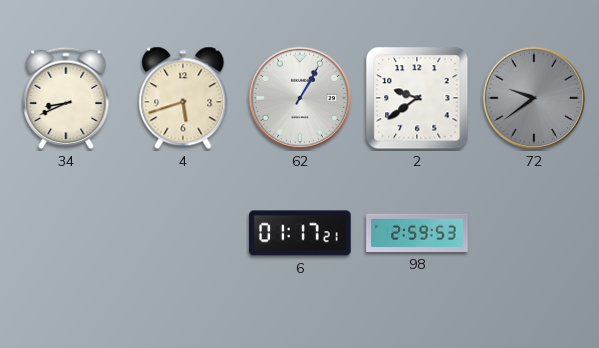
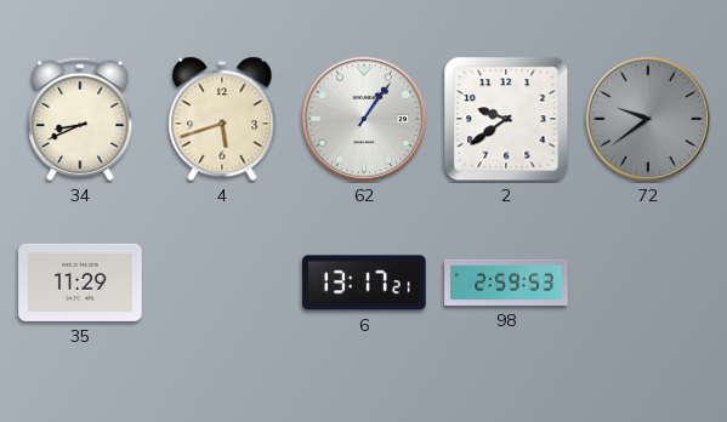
62: 1:05 -> 1:06 (364, 119)
35: none -> 11:29 (80, 283)
6: 01:17 -> 13:17 (364, 283)
